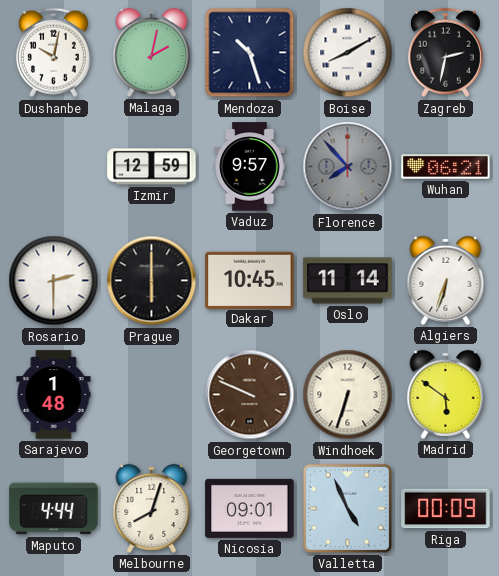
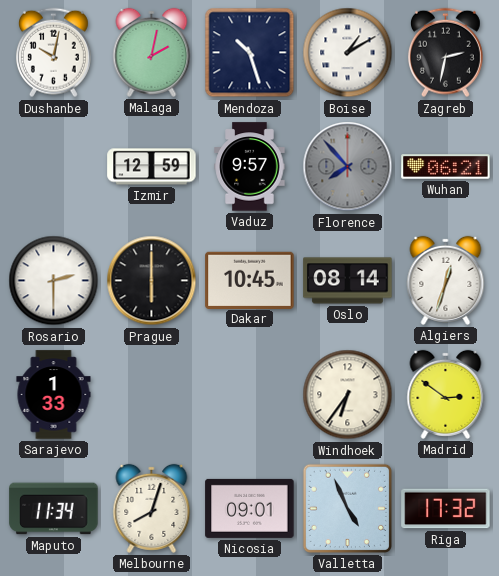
Boise: 8:10 -> 1:10 (348, 53)
Oslo: 11:14 -> 08:14 (348, 281)
Algiers: 6:33 -> 12:33 (446, 280)
Sarajevo: 1:48 -> 1:33 (54, 395)
Georgetown: 9:49 -> none (250, 395)
Windhoek: 6:33 -> 6:36 (348, 395)
Madrid: 5:51 -> 2:51 (446, 394)
Maputo: 4:44 -> 11:34 (54, 509)
Riga: 00:09 -> 17:32 (446, 509)
